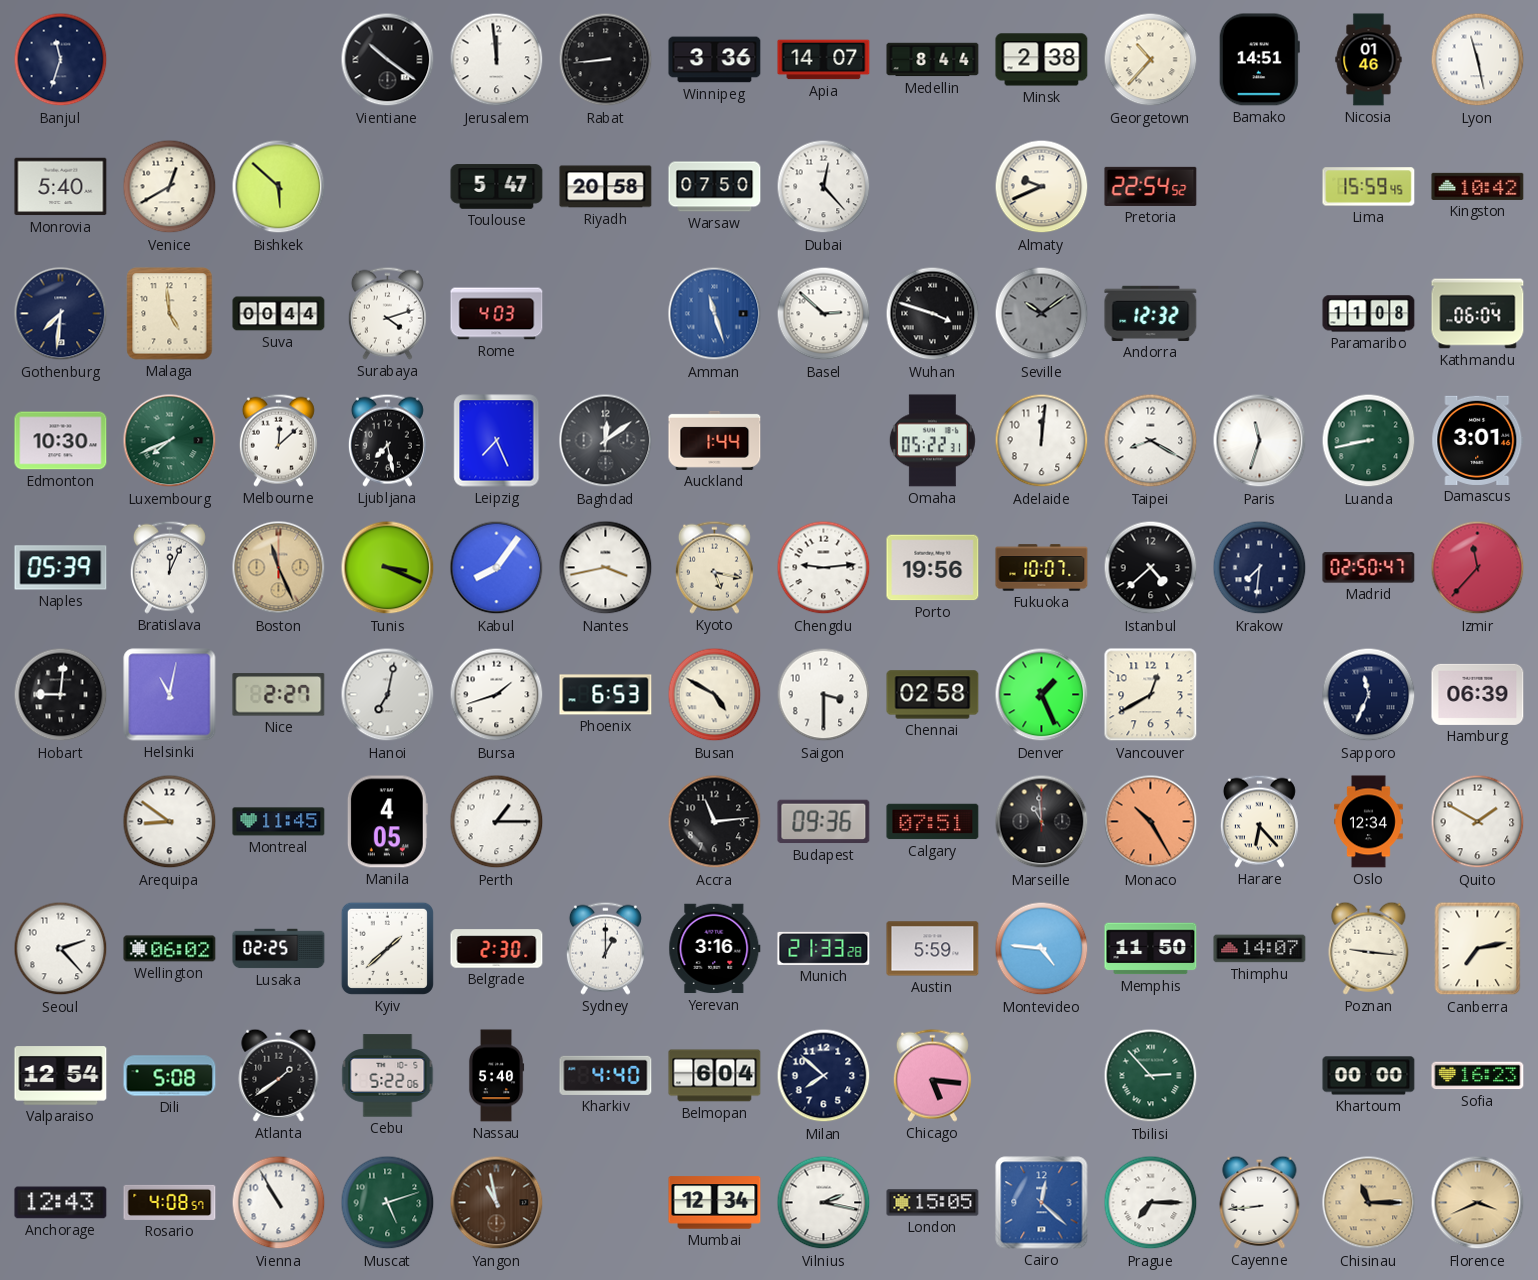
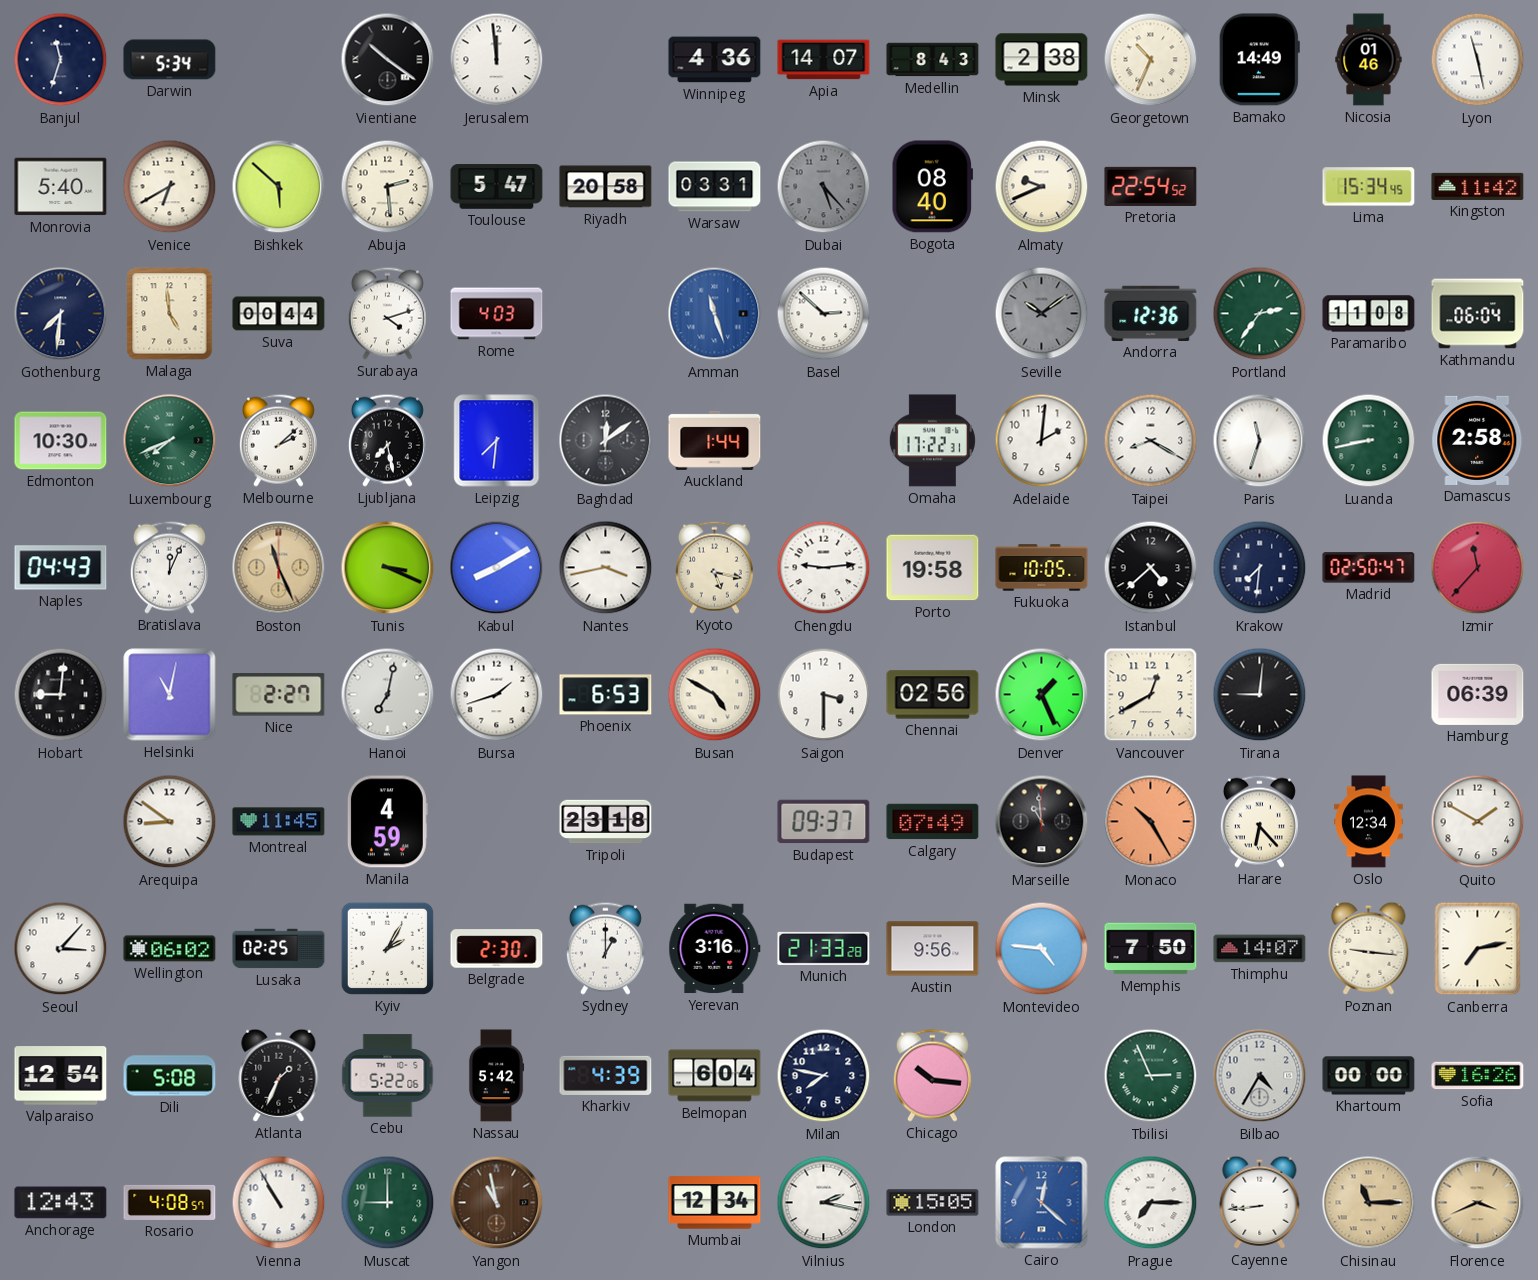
Darwin: none -> 5:34 (170, 60)
Rabat: 8:44 -> none (606, 60)
Winnipeg: 3:36 -> 4:36 (715, 60)
Medellin: 8:44 -> 8:43 (933, 60)
Georgetown: 10:37 -> 10:34 (1151, 60)
Bamako: 14:51 -> 14:49 (1259, 60)
Venice: 12:40 -> 6:40 (170, 187)
Abuja: none -> 2:29 (388, 187)
Warsaw: 07:50 -> 03:31 (715, 187)
Dubai: 12:23 -> 5:23 (824, 187)
Dubai dial: white -> grey (824, 187)
Bogota: none -> 08:40 (932, 187)
Lima: 15:59 -> 15:34 (1369, 187)
Kingston: 10:42 -> 11:42 (1478, 186)
Wuhan: 3:48 -> none (933, 314)
Andorra: 12:32 -> 12:36 (1151, 313)
Portland: none -> 2:36 (1260, 314)
Melbourne: 12:08 -> 2:08 (278, 440)
Leipzig: 7:26 -> 7:31 (497, 441)
Omaha: 05:22 -> 17:22 (932, 441)
Adelaide: 12:01 -> 2:01 (1042, 441)
Damascus: 3:01 -> 2:58 (1478, 440)
Naples: 05:39 -> 04:43 (61, 568)
Kabul: 8:06 -> 8:10 (497, 568)
Porto: 19:56 -> 19:58 (933, 568)
Fukuoka: 10:07 -> 10:05 (1042, 568)
Chennai: 02:58 -> 02:56 (933, 695)
Tirana: none -> 9:01 (1260, 695)
Sapporo: 11:34 -> none (1369, 695)
Manila: 4:05 -> 4:59 (387, 822)
Perth: 1:15 -> none (497, 822)
Tripoli: none -> 23:18 (606, 822)
Accra: 11:14 -> none (715, 822)
Budapest: 09:36 -> 09:37 (824, 822)
Calgary: 07:51 -> 07:49 (933, 822)
Seoul: 2:23 -> 3:07 (61, 949)
Kyiv: 1:38 -> 2:05 (387, 948)
Austin: 5:59 -> 9:56 (933, 949)
Memphis: 11:50 -> 7:50 (1151, 949)
Atlanta: 1:39 -> 1:34 (279, 1075)
Nassau: 5:40 -> 5:42 (496, 1076)
Kharkiv: 4:40 -> 4:39 (606, 1075)
Milan: 7:52 -> 7:47 (824, 1076)
Chicago: 5:16 -> 10:16 (932, 1075)
Tbilisi: 2:53 -> 2:56 (1151, 1076)
Bilbao: none -> 4:35 (1260, 1076)
Sofia: 16:23 -> 16:26 (1478, 1076)
Muscat: 5:12 -> 9:00 (388, 1203)
